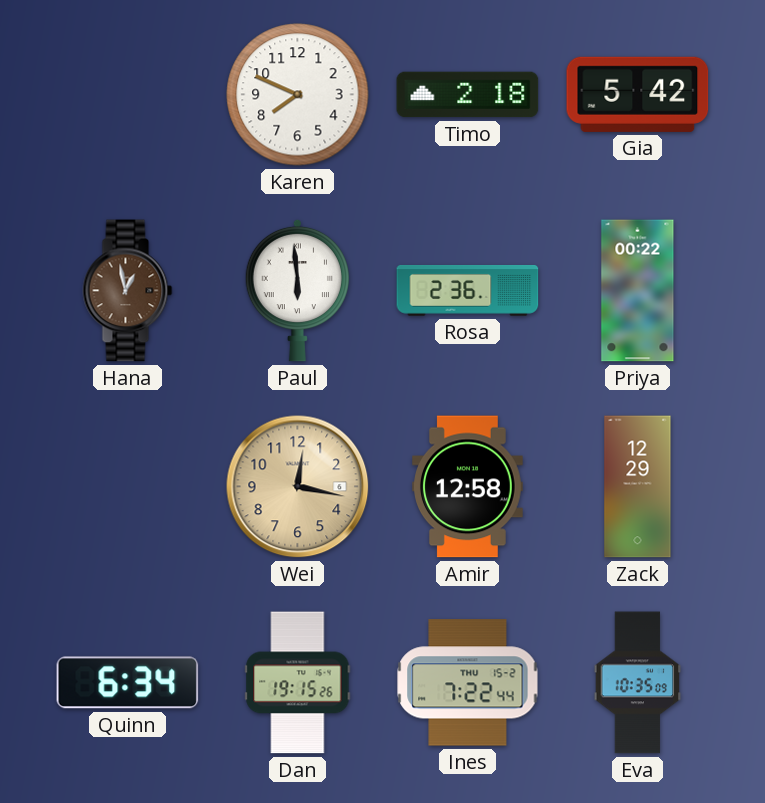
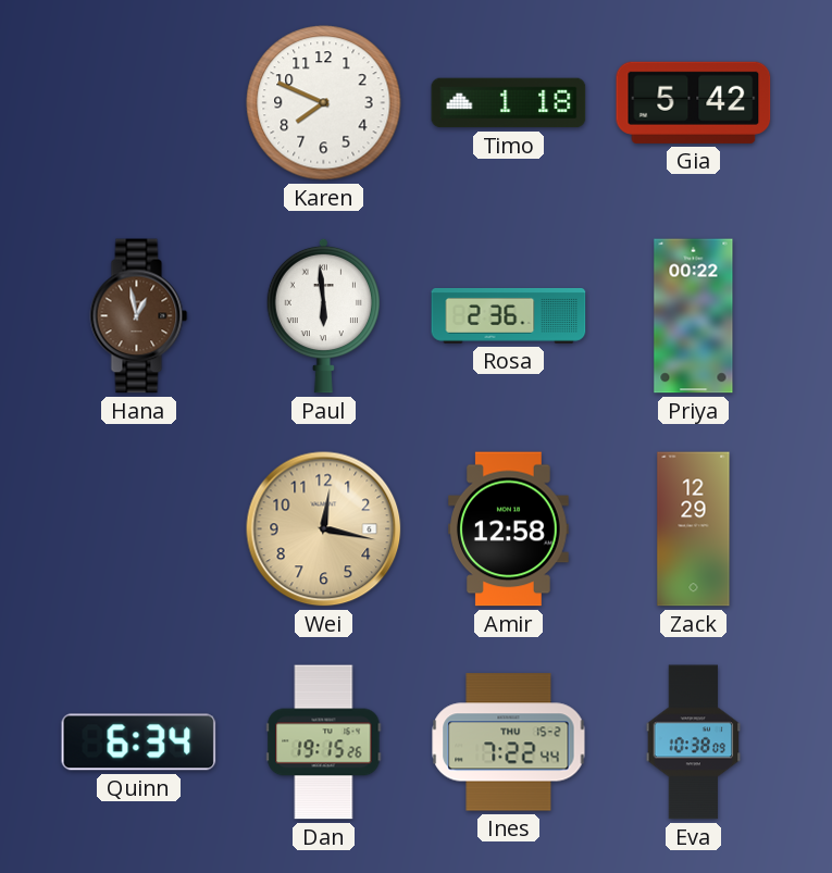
Timo: 2:18 -> 1:18 (509, 103)
Eva: 10:35 -> 10:38 (694, 743)
